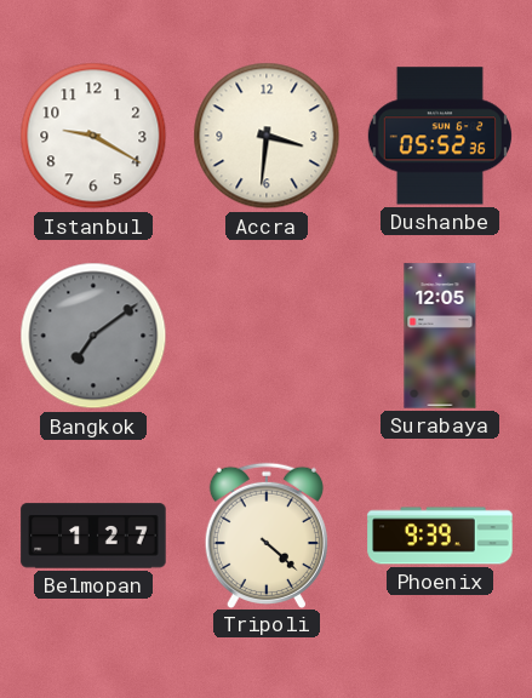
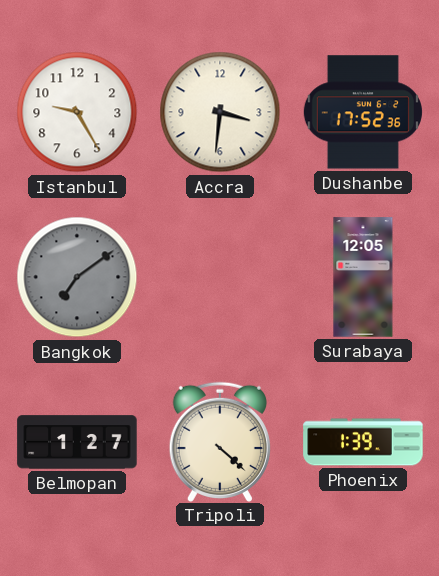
Istanbul: 9:20 -> 9:25 (77, 112)
Dushanbe: 05:52 -> 17:52 (363, 112)
Phoenix: 9:39 -> 1:39 (363, 442)
